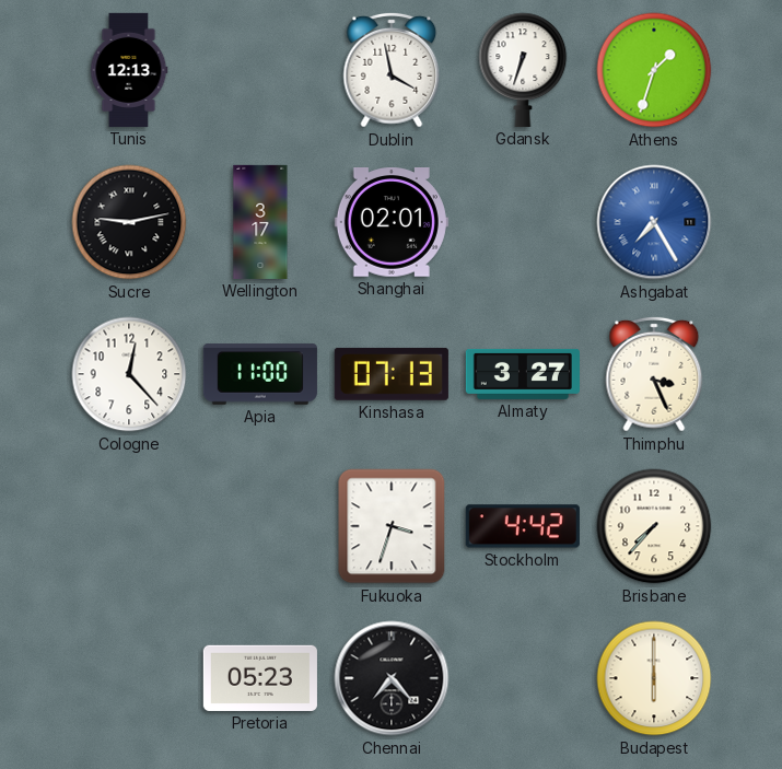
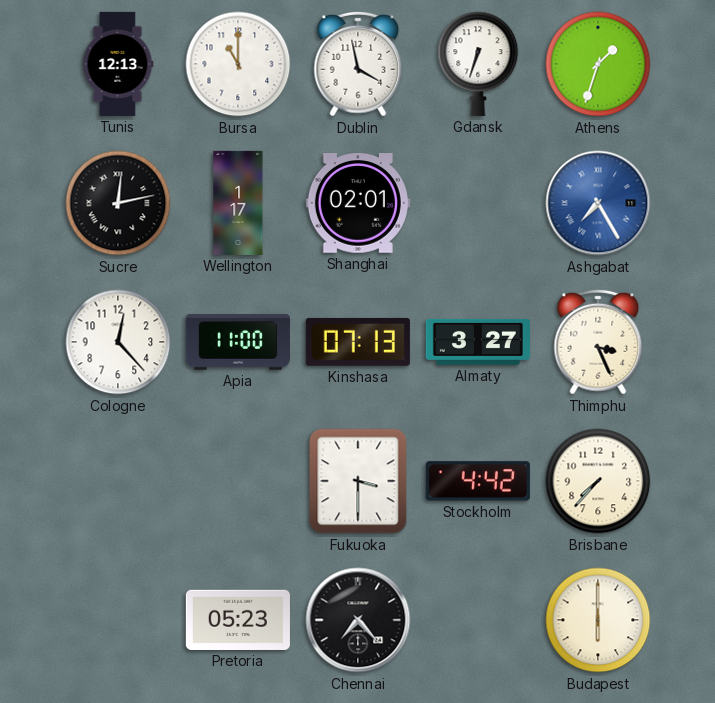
Bursa: none -> 11:00 (238, 64)
Sucre: 9:13 -> 12:13 (118, 203)
Wellington: 3:17 -> 1:17 (238, 203)
Fukuoka: 3:33 -> 3:30 (358, 481)
